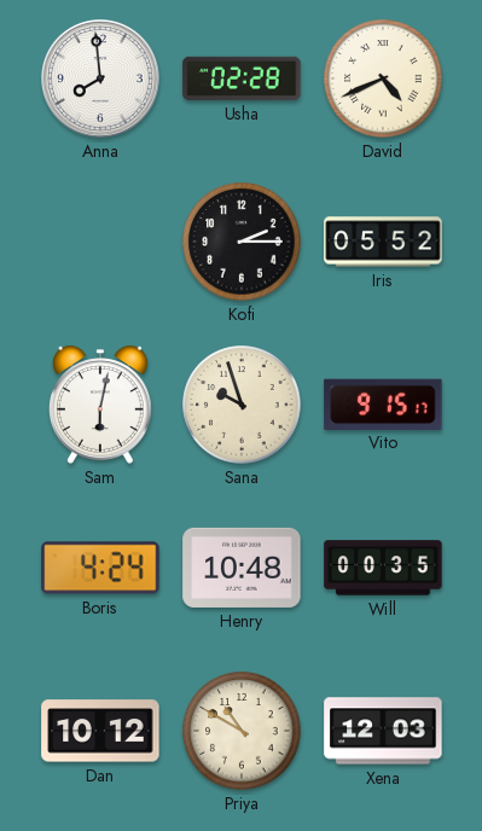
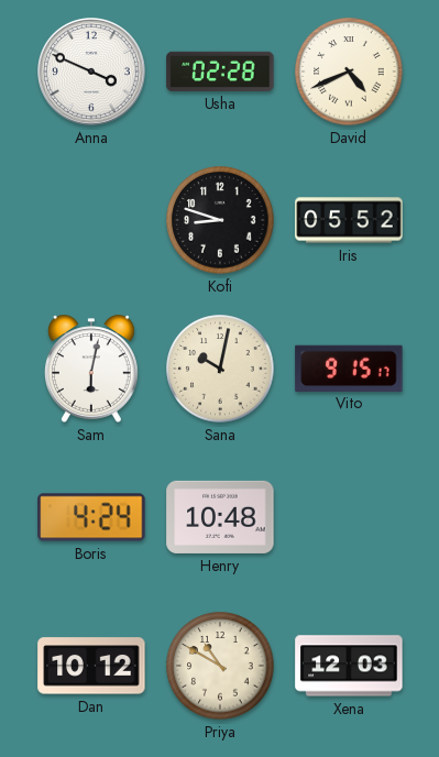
Anna: 7:59 -> 3:49 (92, 73)
Kofi: 2:15 -> 8:48 (220, 220)
Sana: 9:57 -> 10:02 (220, 369)
Will: 00:35 -> none (383, 568)
